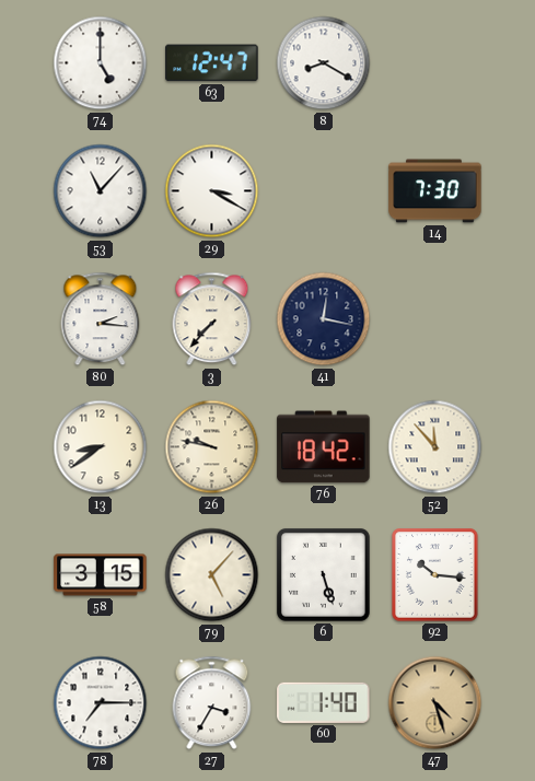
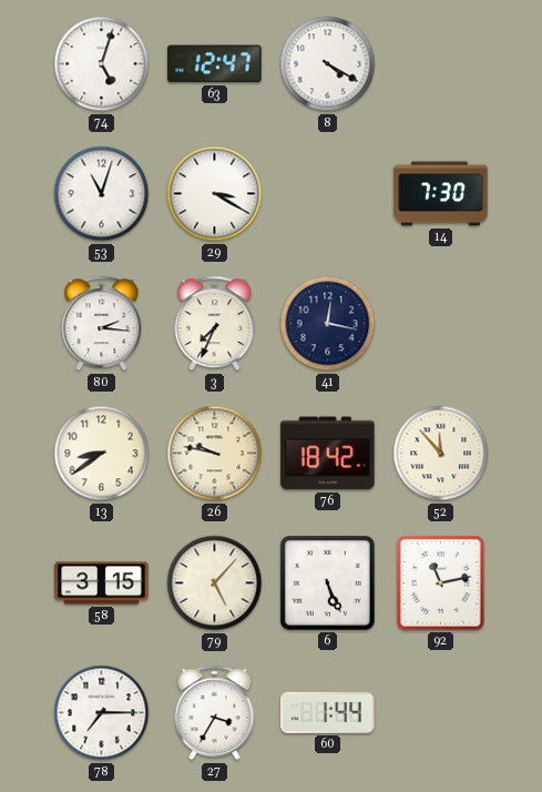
74: 5:00 -> 5:03 (102, 64)
8: 8:20 -> 4:20 (328, 64)
53: 11:07 -> 11:03 (102, 194)
3: 7:37 -> 7:34 (215, 324)
6: 5:27 -> 5:26 (328, 582)
92: 10:16 -> 11:13 (441, 583)
60: 1:40 -> 1:44 (328, 712)
47: 4:27 -> none (435, 703)
